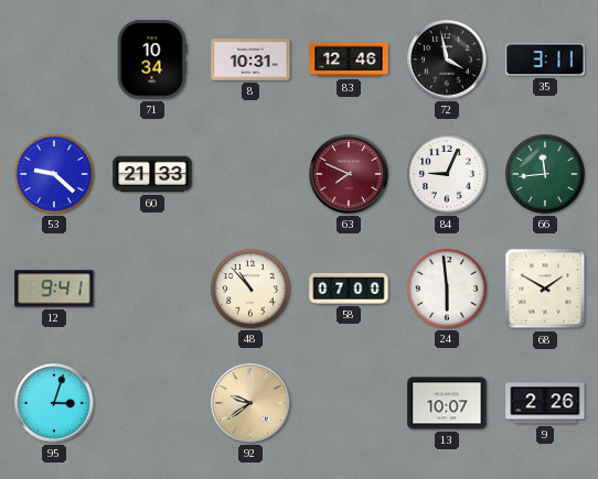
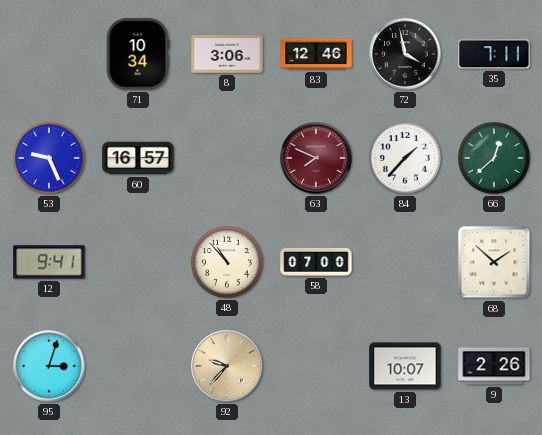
8: 10:31 -> 3:06 (227, 54)
35: 3:11 -> 7:11 (494, 54)
53: 9:22 -> 9:26 (49, 158)
60: 21:33 -> 16:57 (138, 158)
84: 9:04 -> 1:37 (405, 158)
66: 11:44 -> 12:38 (494, 158)
24: 5:59 -> none (447, 289)
68: 1:50 -> 1:52 (494, 262)
92: 9:39 -> 9:37 (227, 366)
